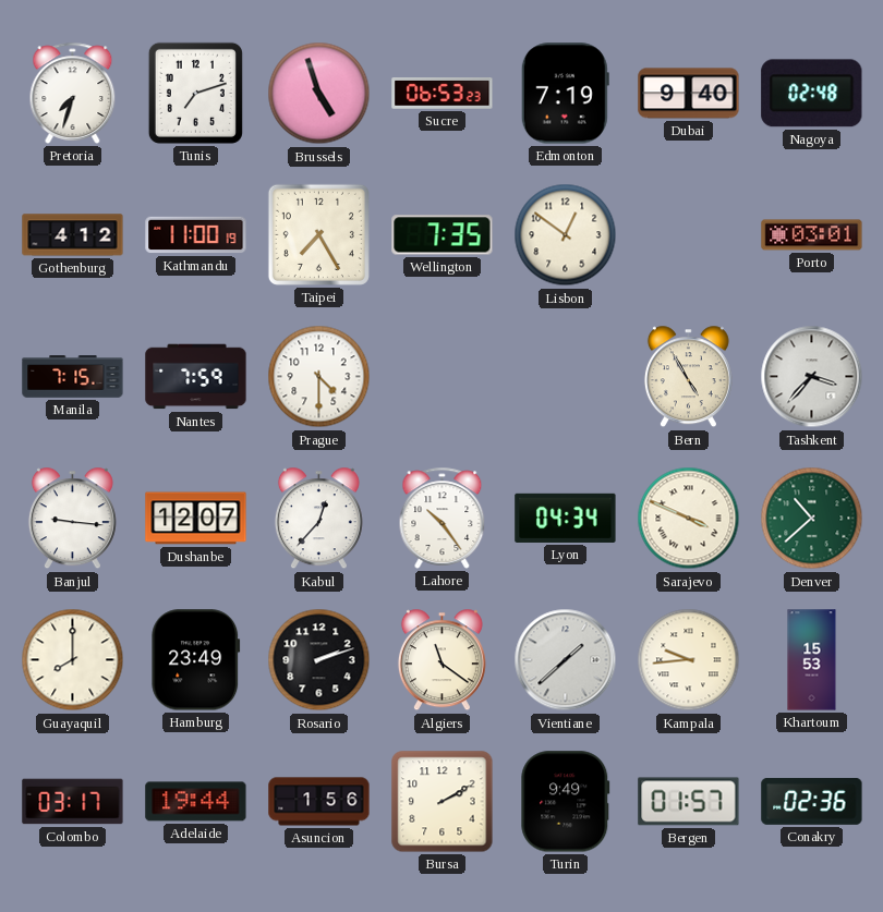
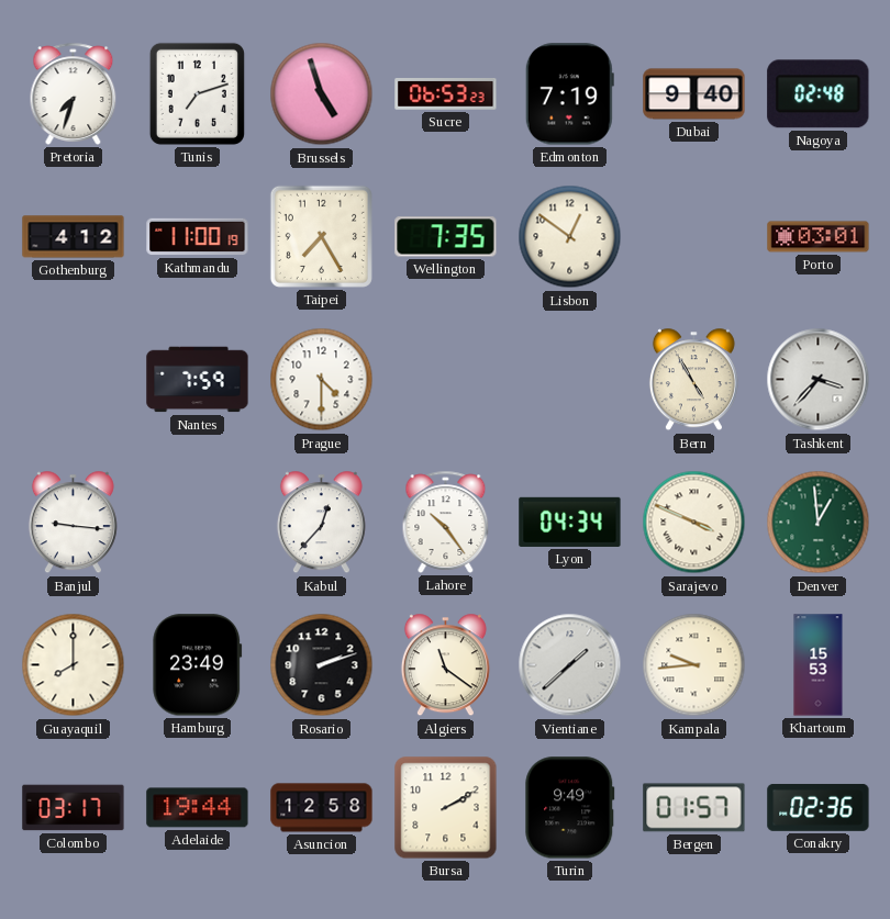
Manila: 7:15 -> none (73, 377)
Dushanbe: 12:07 -> none (196, 519)
Denver: 10:38 -> 12:59 (819, 523)
Asuncion: 1:56 -> 12:58 (322, 808)
